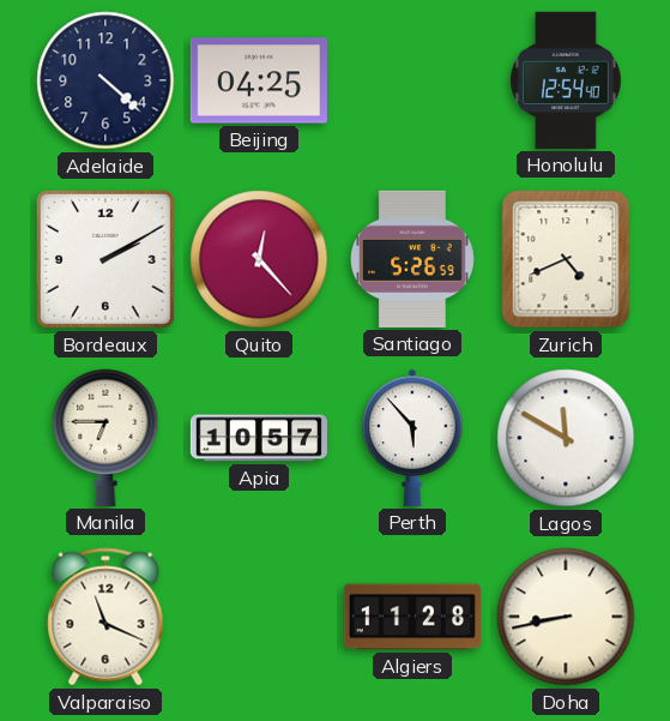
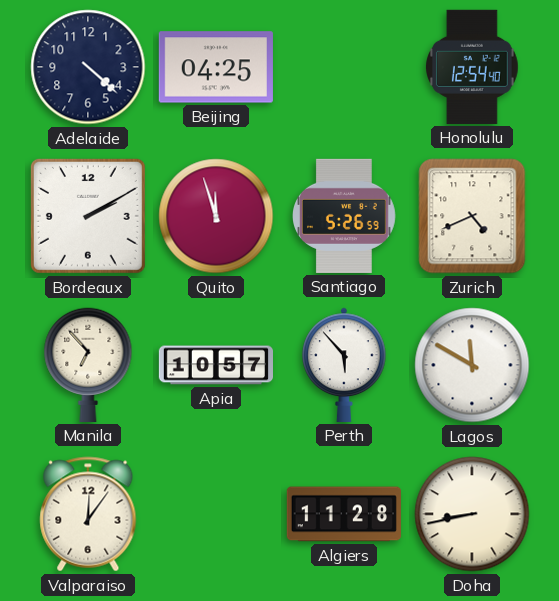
Quito: 12:23 -> 11:57 (216, 216)
Manila: 6:45 -> 6:53 (88, 365)
Valparaiso: 11:19 -> 12:06 (88, 514)
